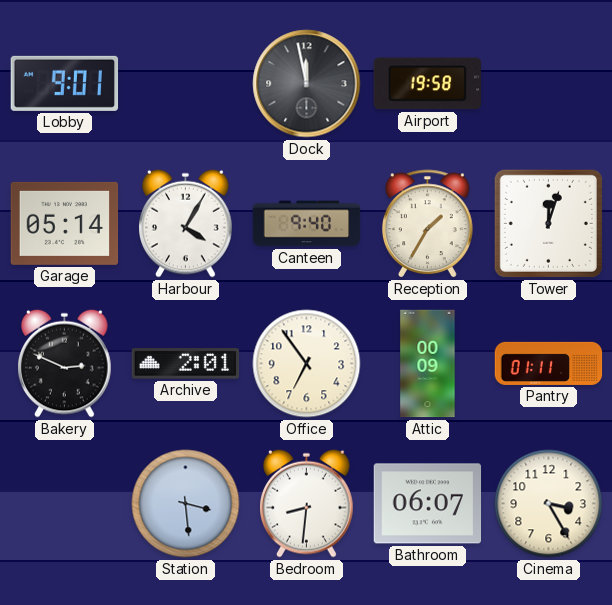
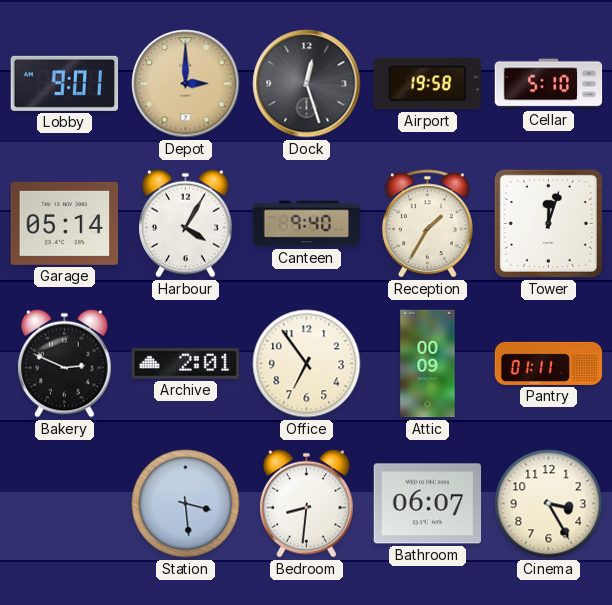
Depot: none -> 3:00 (186, 84)
Dock: 11:58 -> 12:27 (307, 84)
Cellar: none -> 5:10 (549, 84)
